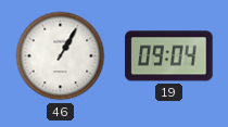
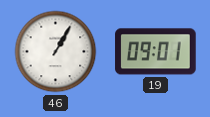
19: 09:04 -> 09:01 (156, 52)
